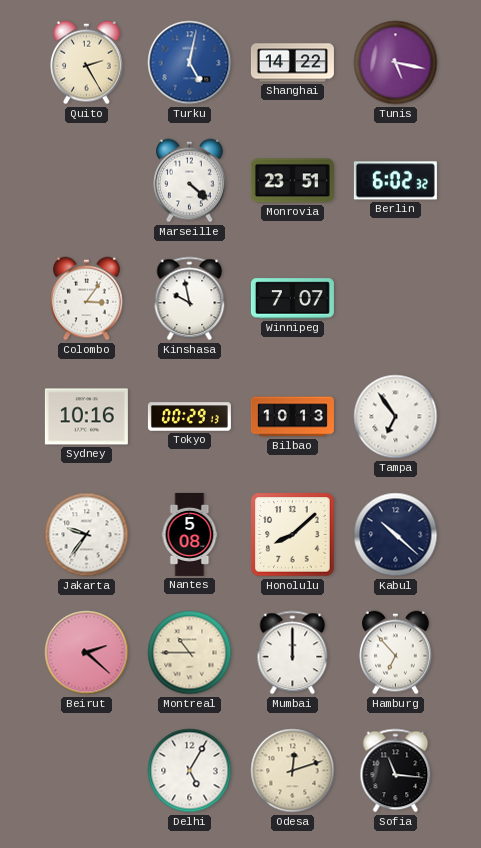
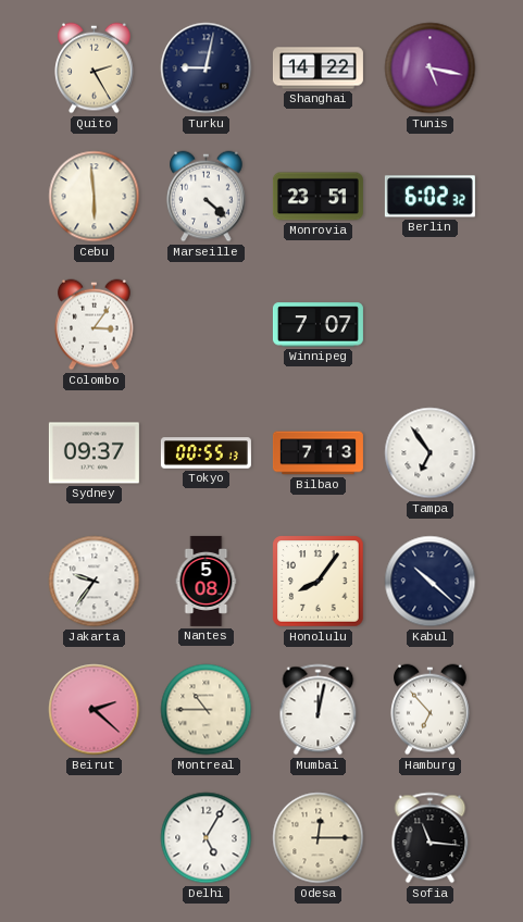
Turku: 5:02 -> 9:02 (207, 68)
Turku dial: blue -> navy (207, 68)
Cebu: none -> 5:59 (95, 197)
Kinshasa: 9:58 -> none (190, 299)
Sydney: 10:16 -> 09:37 (94, 453)
Tokyo: 00:29 -> 00:55 (206, 453)
Bilbao: 10:13 -> 7:13 (317, 453)
Honolulu: 8:08 -> 8:06 (319, 582)
Mumbai: 12:00 -> 12:02 (319, 710)
Odesa: 12:12 -> 12:15 (319, 838)
